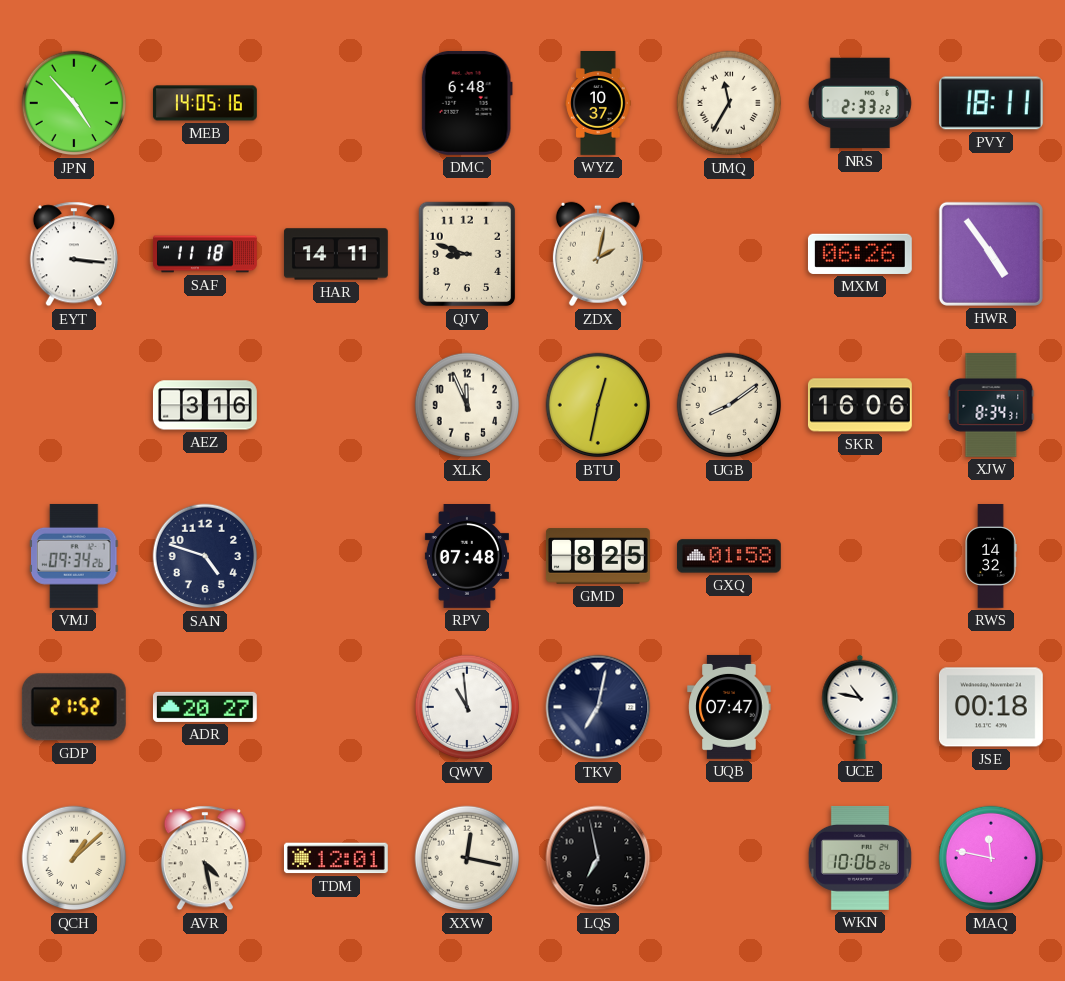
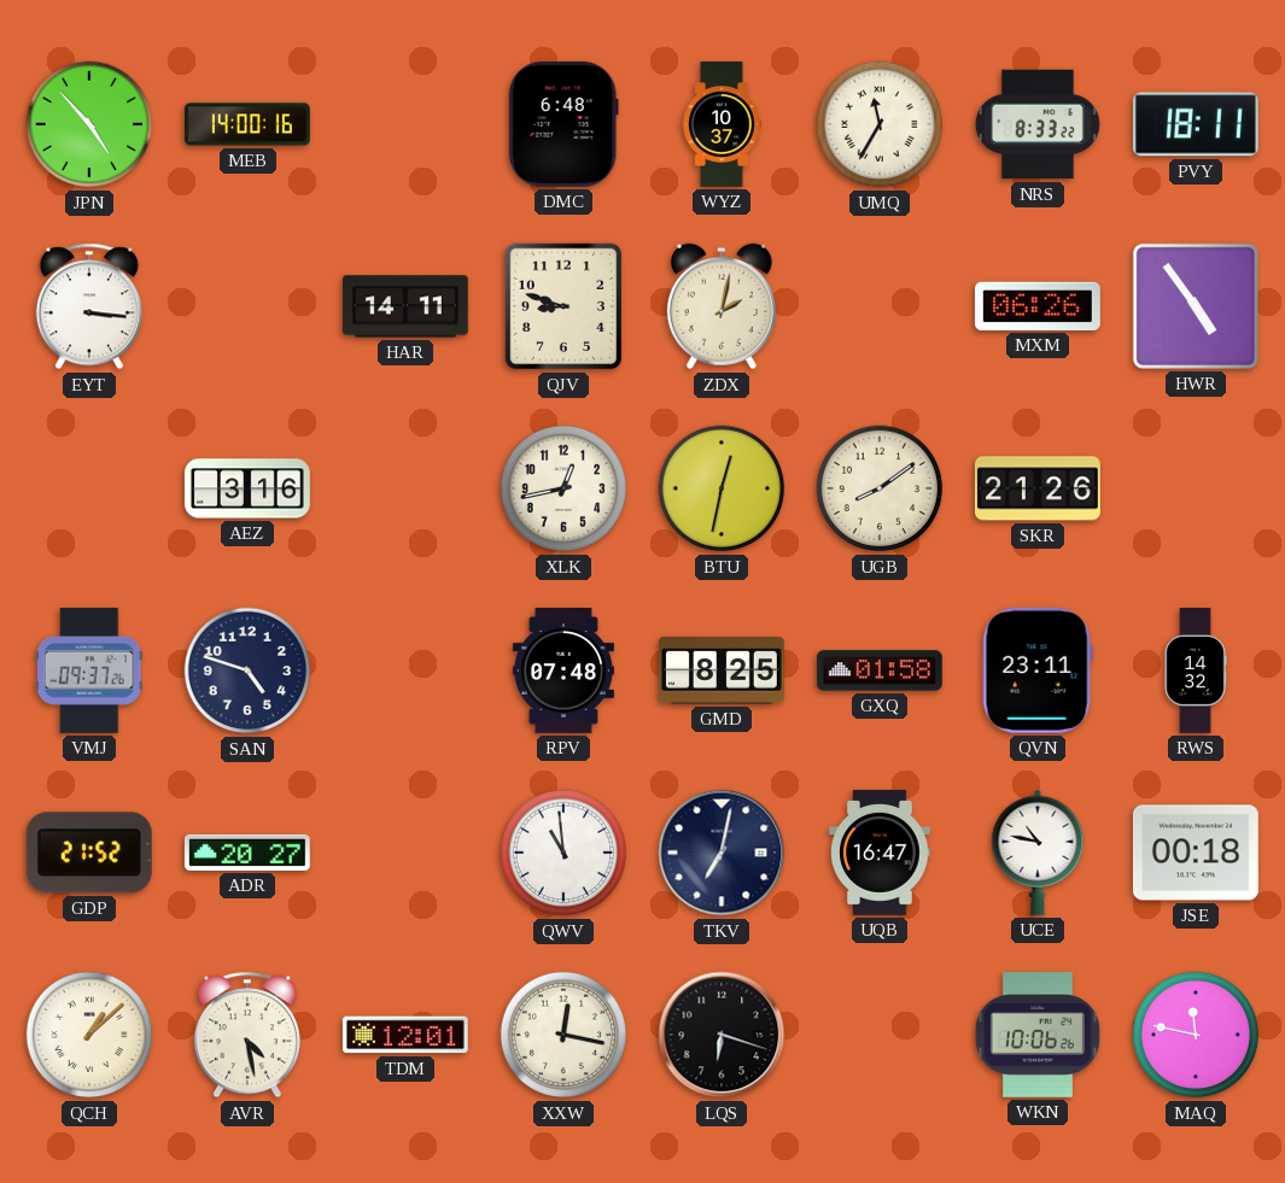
MEB: 14:05 -> 14:00 (247, 124)
NRS: 2:33 -> 8:33 (1038, 124)
SAF: 11:18 -> none (206, 254)
XLK: 11:56 -> 12:43 (563, 488)
SKR: 16:06 -> 21:26 (1038, 488)
XJW: 8:34 -> none (991, 405)
VMJ: 09:34 -> 09:37 (89, 670)
QVN: none -> 23:11 (1038, 670)
UQB: 07:47 -> 16:47 (880, 853)
LQS: 6:58 -> 6:18 (722, 1035)
